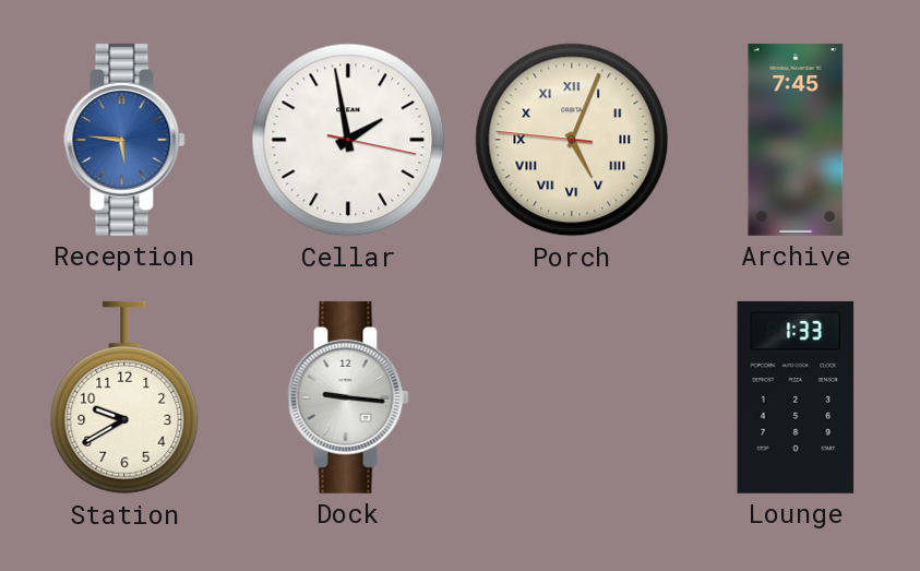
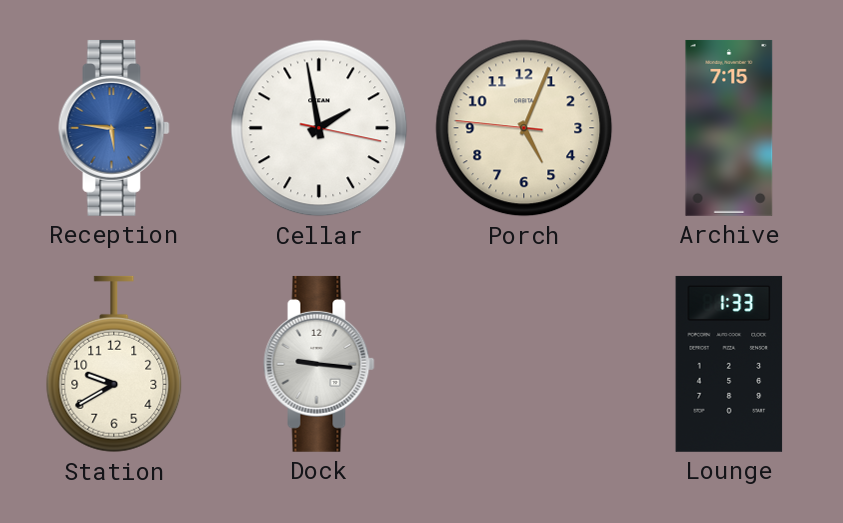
Porch numerals: Roman -> Arabic (524, 128)
Archive: 7:45 -> 7:15 (729, 128)
